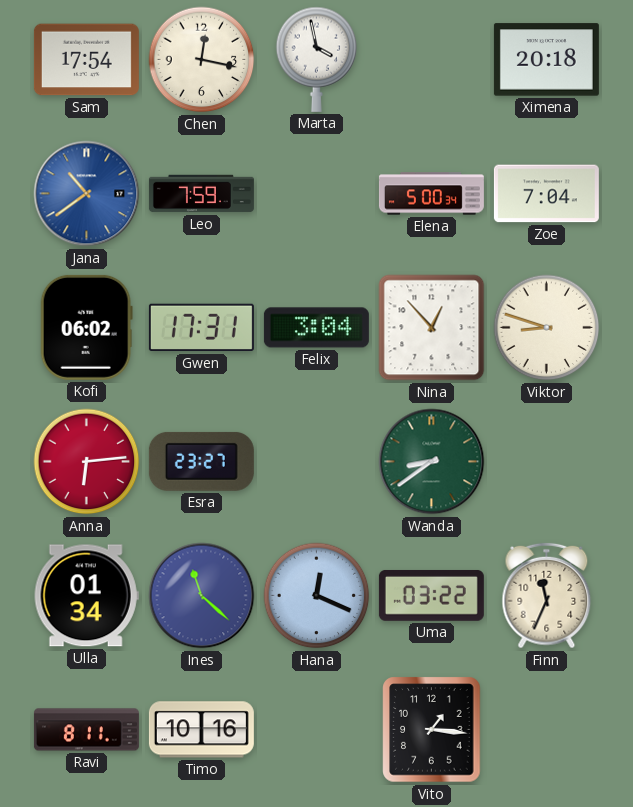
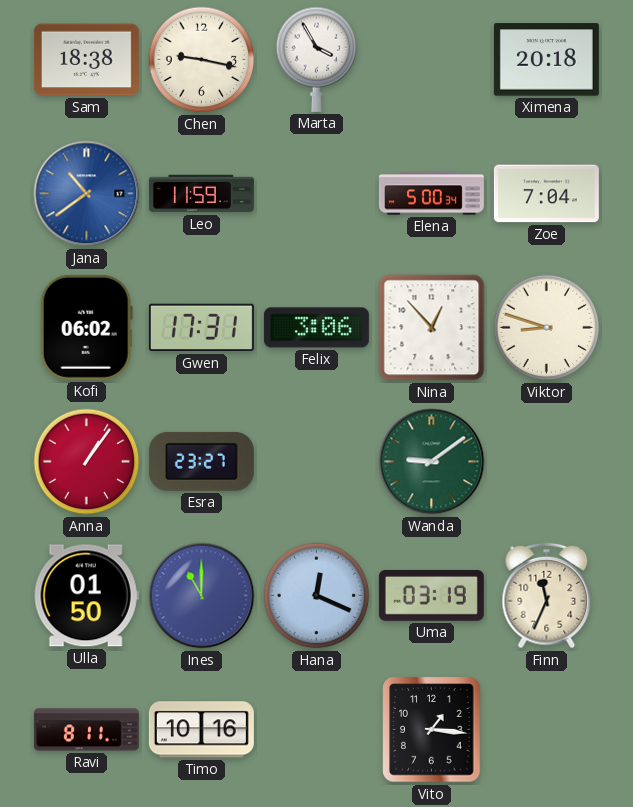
Sam: 17:54 -> 18:38 (86, 60)
Chen: 12:17 -> 9:17 (202, 60)
Marta: 3:58 -> 3:55 (317, 59)
Leo: 7:59 -> 11:59 (201, 194)
Felix: 3:04 -> 3:06 (316, 328)
Anna: 6:14 -> 1:06 (87, 462)
Wanda: 8:39 -> 9:09 (432, 462)
Ulla: 01:34 -> 01:50 (86, 596)
Ines: 11:22 -> 11:00 (202, 596)
Uma: 03:22 -> 03:19 (431, 595)
